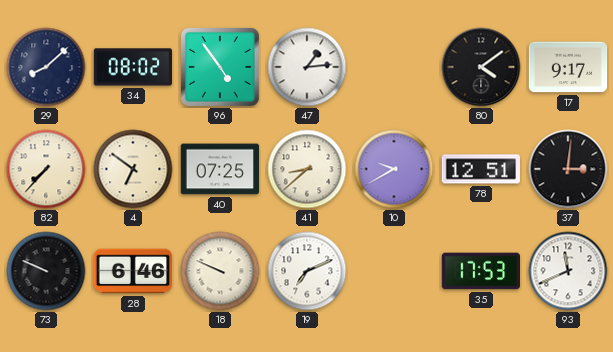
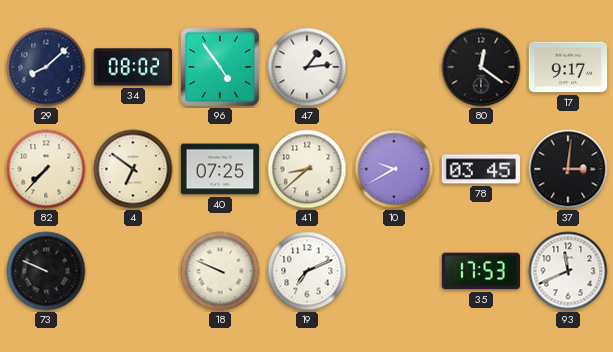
80: 4:09 -> 12:21 (481, 67)
78: 12:51 -> 03:45 (481, 169)
28: 6:46 -> none (132, 271)
